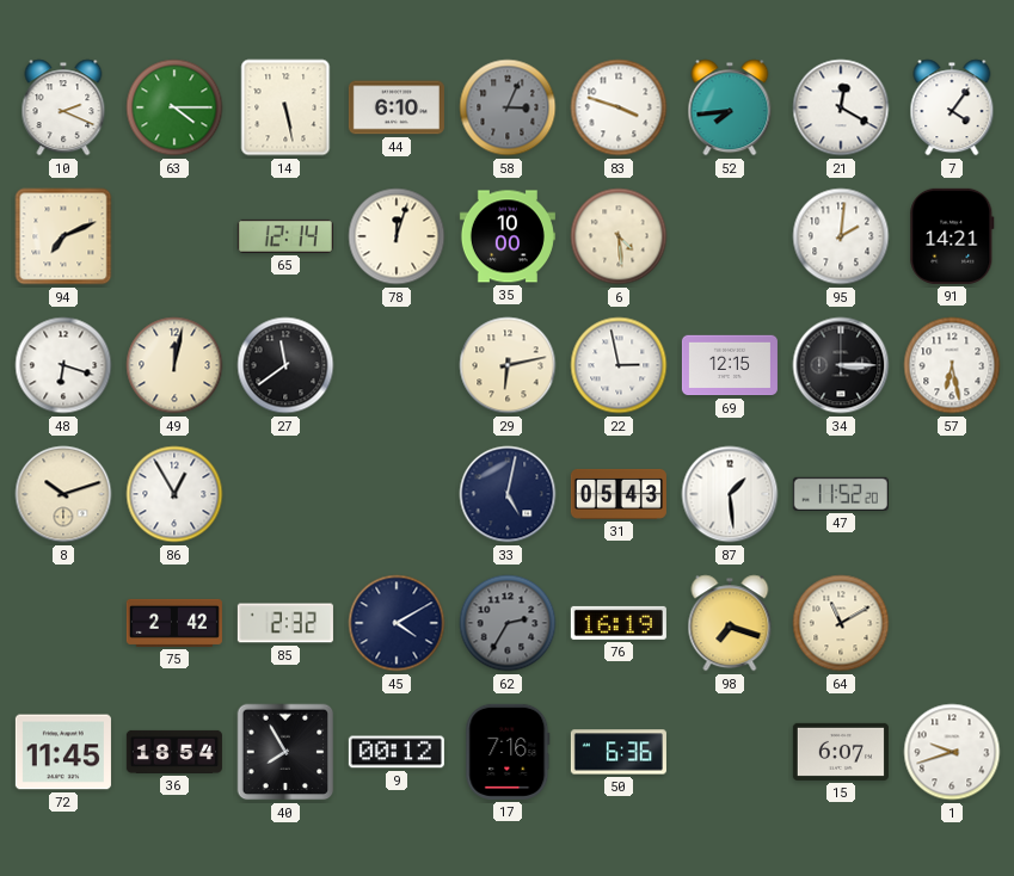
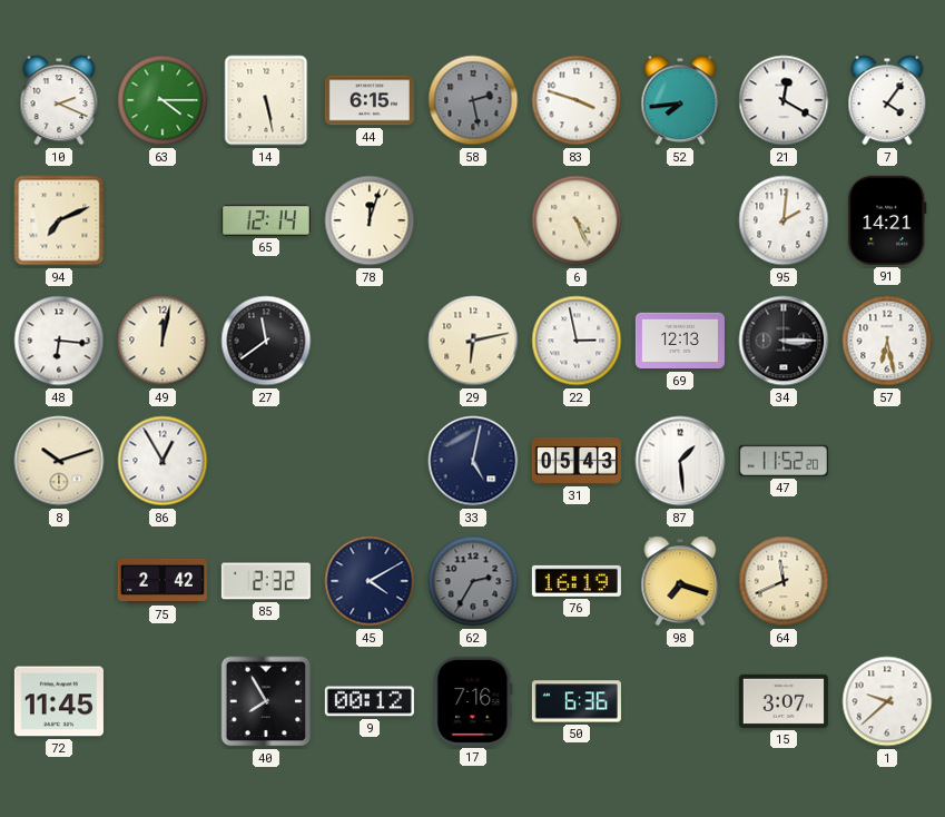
44: 6:10 -> 6:15 (370, 100)
58: 3:04 -> 2:28 (473, 100)
35: 10:00 -> none (508, 236)
6: 4:29 -> 4:26 (577, 220)
48: 6:18 -> 6:16 (59, 341)
69: 12:15 -> 12:13 (680, 341)
64: 11:10 -> 11:41 (784, 581)
36: 18:54 -> none (174, 752)
15: 6:07 -> 3:07 (784, 701)
1: 9:42 -> 9:38 (887, 701)
